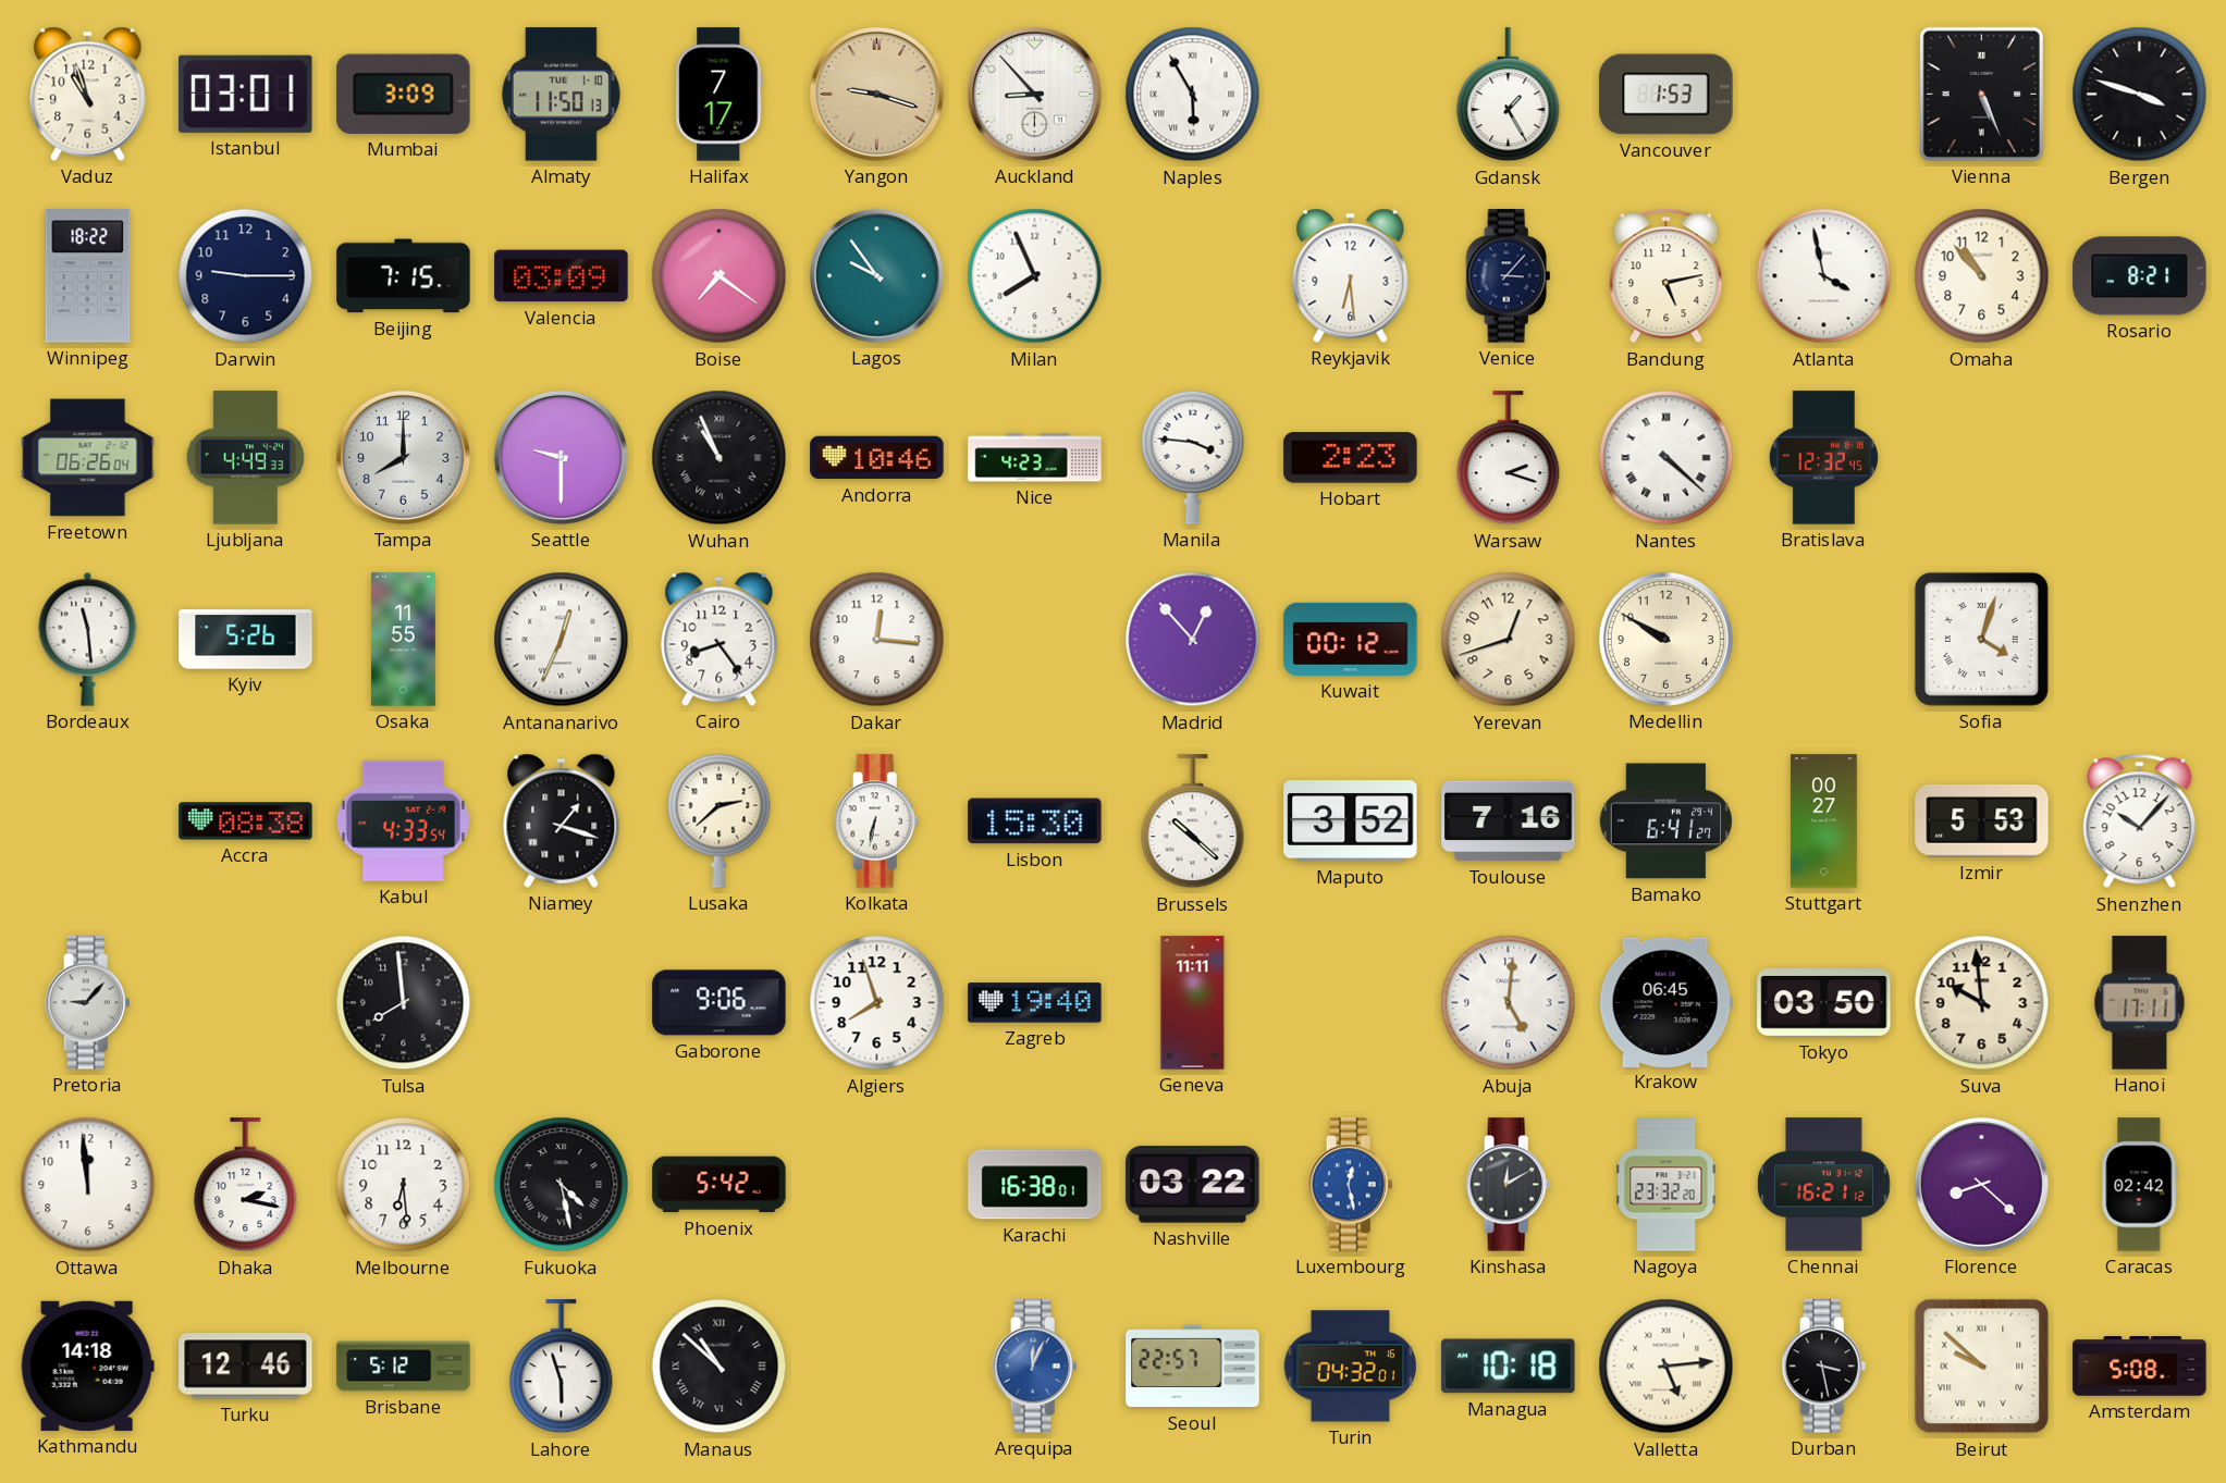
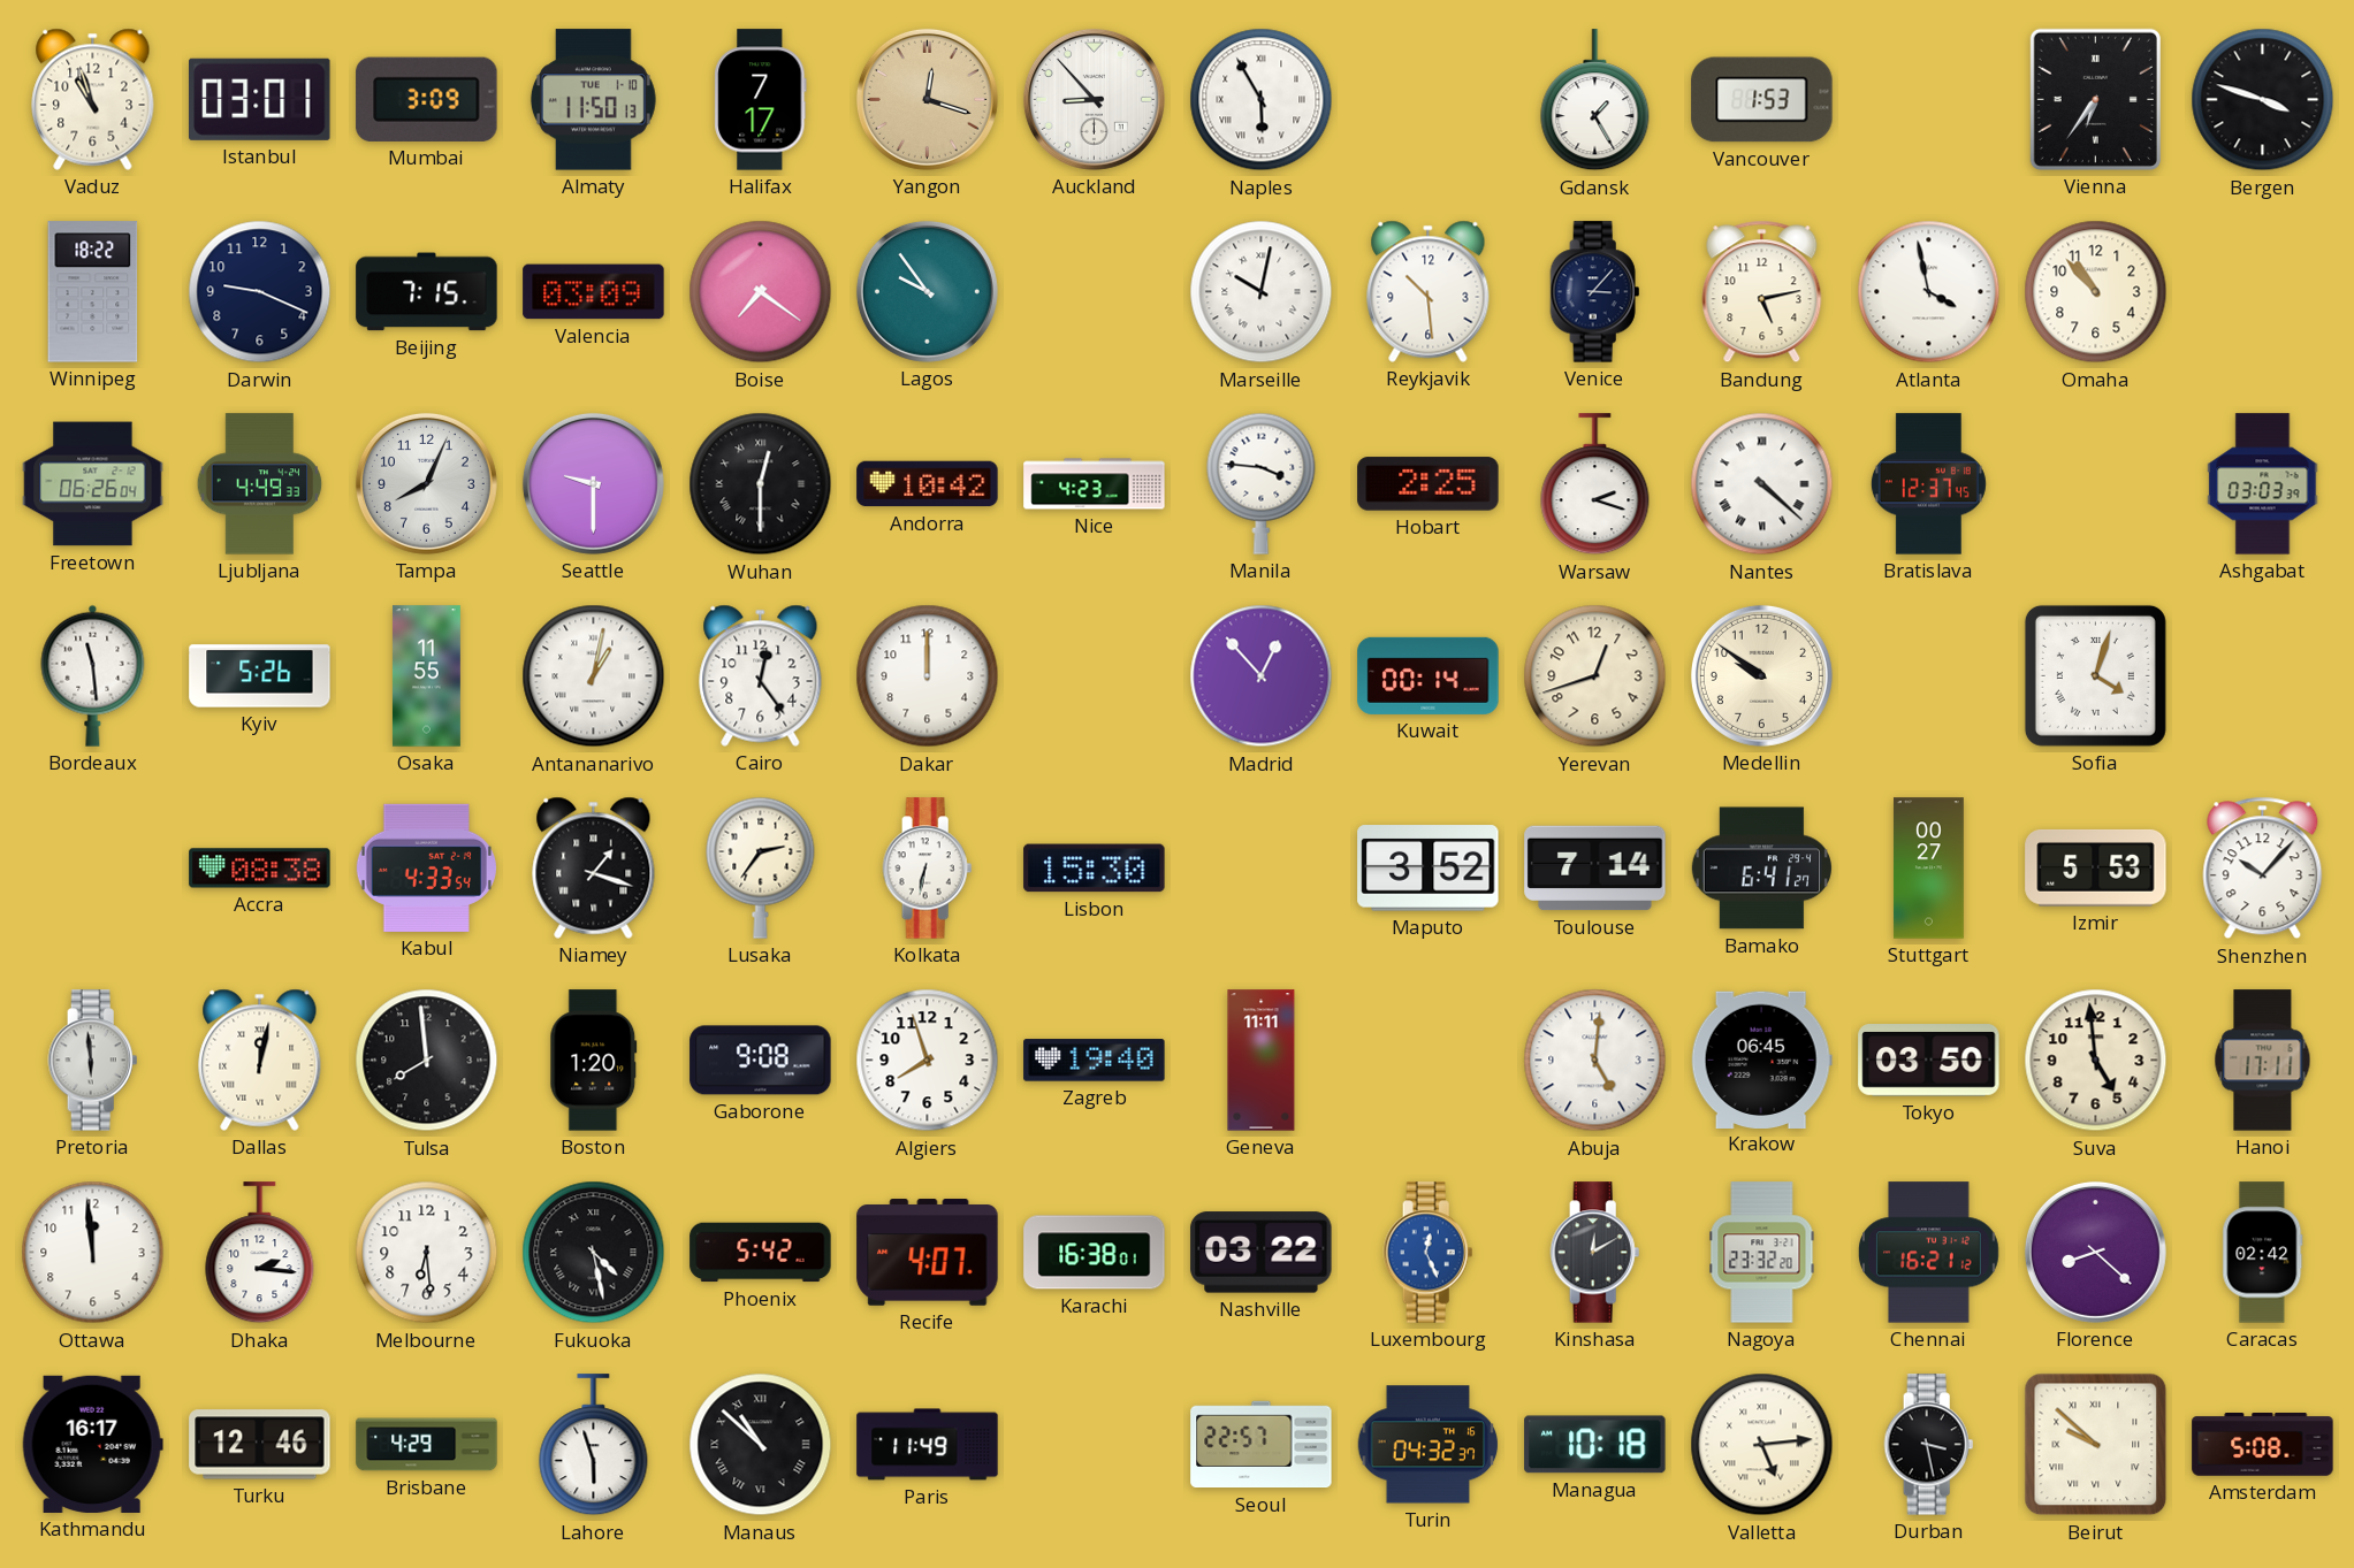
Yangon: 9:18 -> 12:18 (927, 99)
Vienna: 5:26 -> 6:36 (2095, 99)
Darwin: 9:15 -> 9:19 (260, 292)
Milan: 7:56 -> none (1035, 276)
Marseille: none -> 10:02 (1262, 292)
Reykjavik: 6:29 -> 10:29 (1429, 291)
Rosario: 8:21 -> none (2140, 276)
Tampa: 8:00 -> 8:04 (426, 483)
Wuhan: 10:56 -> 12:30 (761, 484)
Andorra: 10:46 -> 10:42 (928, 484)
Hobart: 2:23 -> 2:25 (1429, 484)
Bratislava: 12:32 -> 12:37 (1928, 484)
Ashgabat: none -> 03:03 (2263, 484)
Antananarivo: 12:34 -> 1:02 (594, 676)
Cairo: 8:24 -> 12:24 (761, 675)
Dakar: 12:16 -> 12:00 (928, 676)
Kuwait: 00:12 -> 00:14 (1429, 675)
Medellin: 9:50 -> 9:51 (1761, 675)
Lusaka: 2:38 -> 2:36 (761, 867)
Brussels: 10:22 -> none (1193, 821)
Toulouse: 7:16 -> 7:14 (1595, 869)
Pretoria: 9:07 -> 5:59 (93, 1061)
Dallas: none -> 12:02 (260, 1060)
Boston: none -> 1:20 (594, 1061)
Gaborone: 9:06 -> 9:08 (761, 1061)
Suva: 9:59 -> 4:59 (2096, 1061)
Dhaka: 2:17 -> 2:16 (260, 1253)
Recife: none -> 4:07 (928, 1253)
Luxembourg: 12:28 -> 12:26 (1429, 1253)
Kathmandu: 14:18 -> 16:17 (92, 1444)
Brisbane: 5:12 -> 4:29 (427, 1445)
Paris: none -> 11:49 (928, 1445)
Arequipa: 12:04 -> none (1035, 1367)
Turin: 04:32:01 -> 04:32:37 (1429, 1445)
